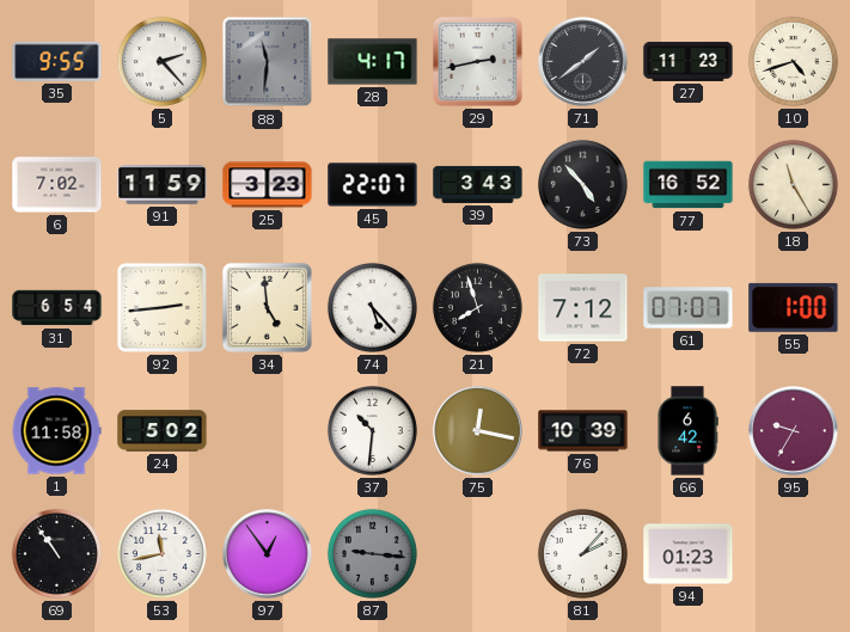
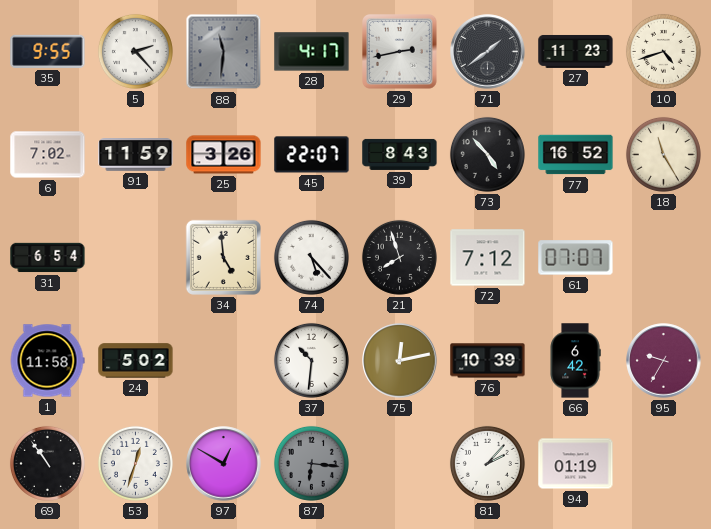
25: 3:23 -> 3:26 (224, 155)
39: 3:43 -> 8:43 (400, 154)
92: 2:44 -> none (161, 307)
55: 1:00 -> none (794, 307)
75: 12:17 -> 12:13 (400, 361)
53: 11:43 -> 12:33 (135, 463)
97: 12:54 -> 12:50 (224, 464)
87: 9:16 -> 6:16 (311, 463)
94: 01:23 -> 01:19 (576, 464)
